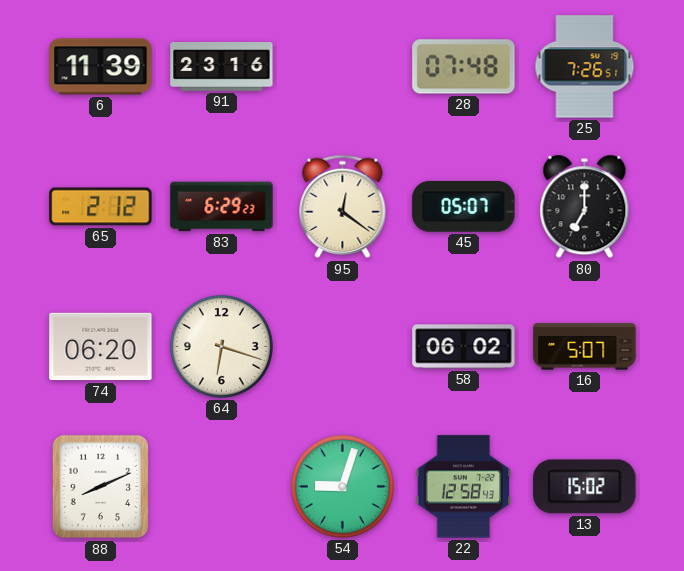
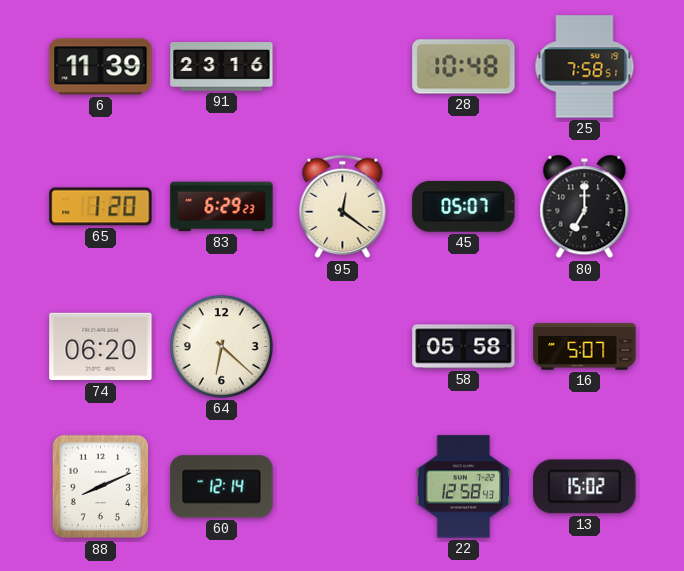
28: 07:48 -> 10:48 (464, 67)
25: 7:26 -> 7:58 (585, 67)
65: 2:12 -> 1:20 (101, 207)
64: 6:18 -> 6:22 (222, 347)
58: 06:02 -> 05:58 (464, 347)
60: none -> 12:14 (222, 487)
54: 9:03 -> none (343, 487)
